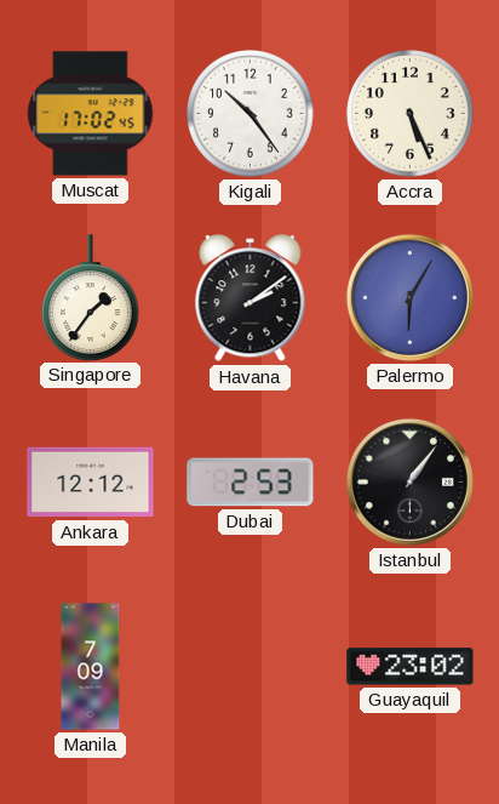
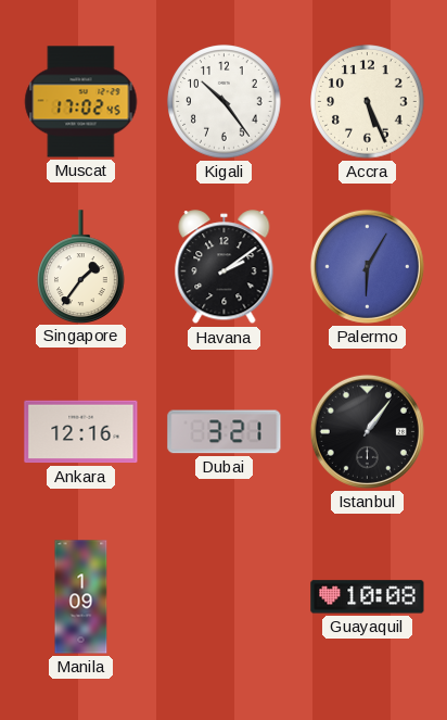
Ankara: 12:12 -> 12:16 (81, 432)
Dubai: 2:53 -> 3:21 (225, 432)
Manila: 7:09 -> 1:09 (81, 597)
Guayaquil: 23:02 -> 10:08 (368, 597)
